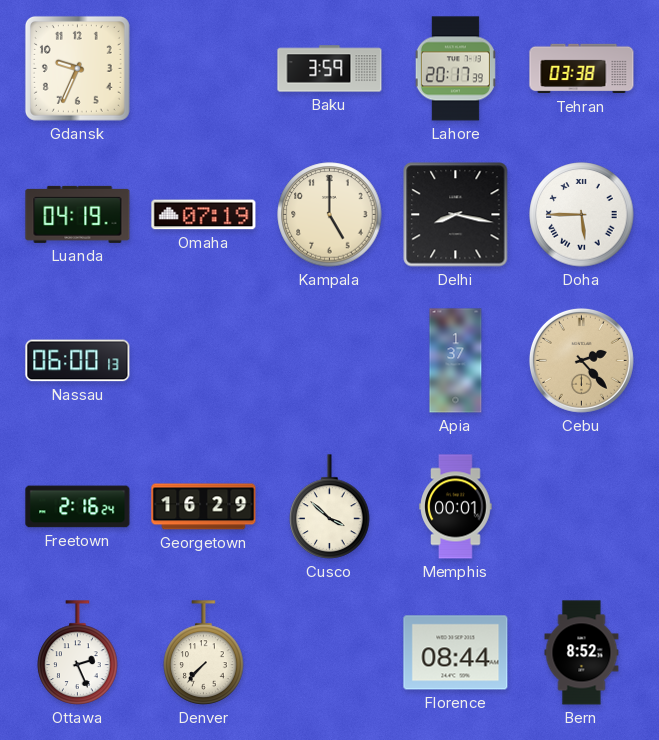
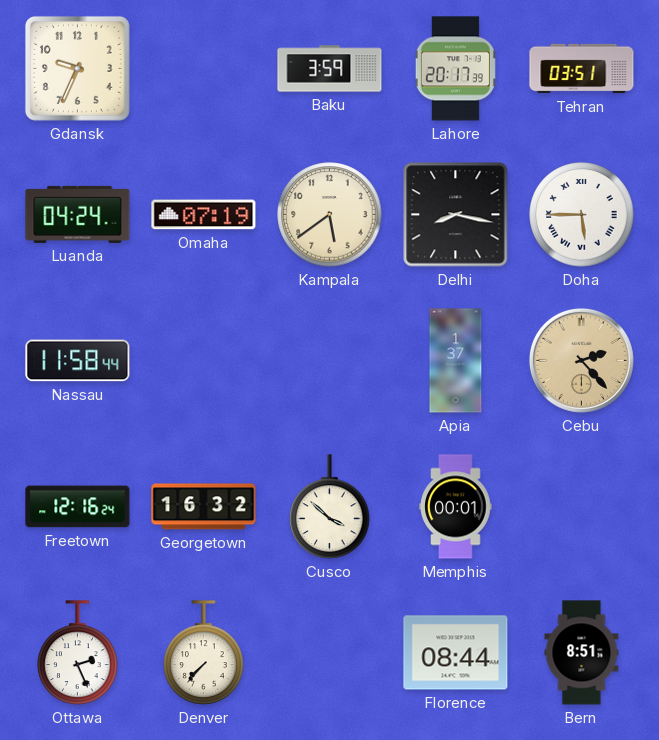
Tehran: 03:38 -> 03:51 (582, 69)
Luanda: 04:19 -> 04:24 (78, 214)
Kampala: 5:00 -> 5:39 (330, 215)
Nassau: 06:00 -> 11:58 (78, 361)
Freetown: 2:16 -> 12:16 (78, 507)
Georgetown: 16:29 -> 16:32 (204, 507)
Bern: 8:52 -> 8:51 (582, 653)
